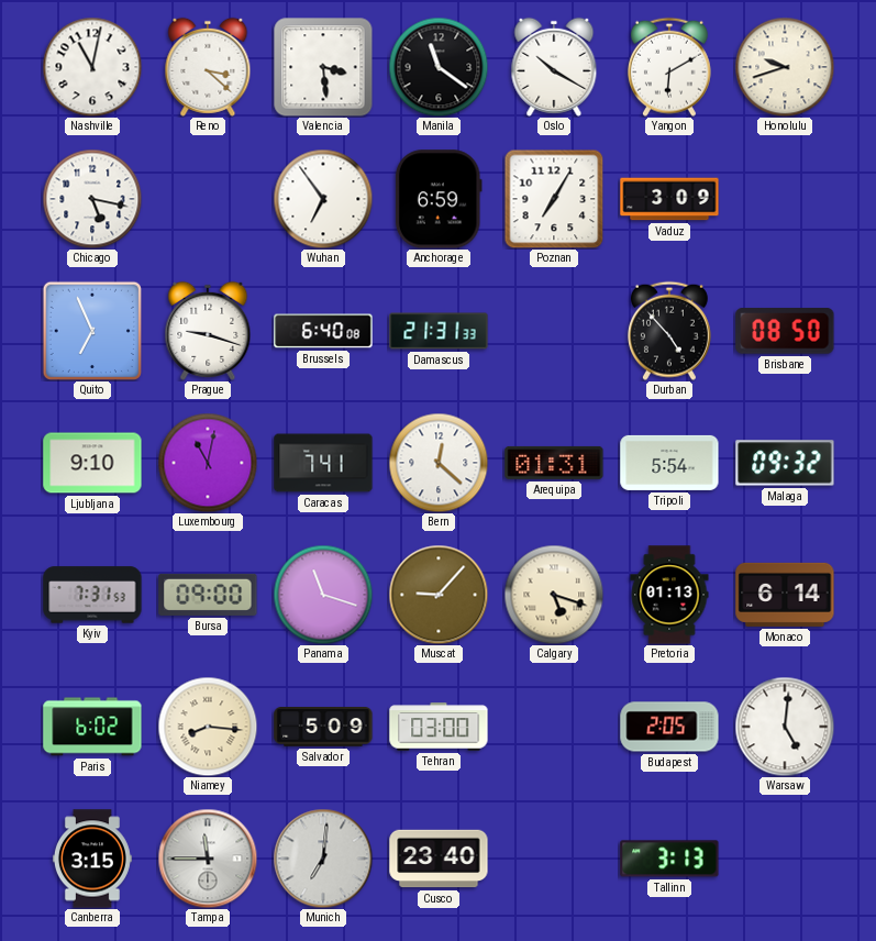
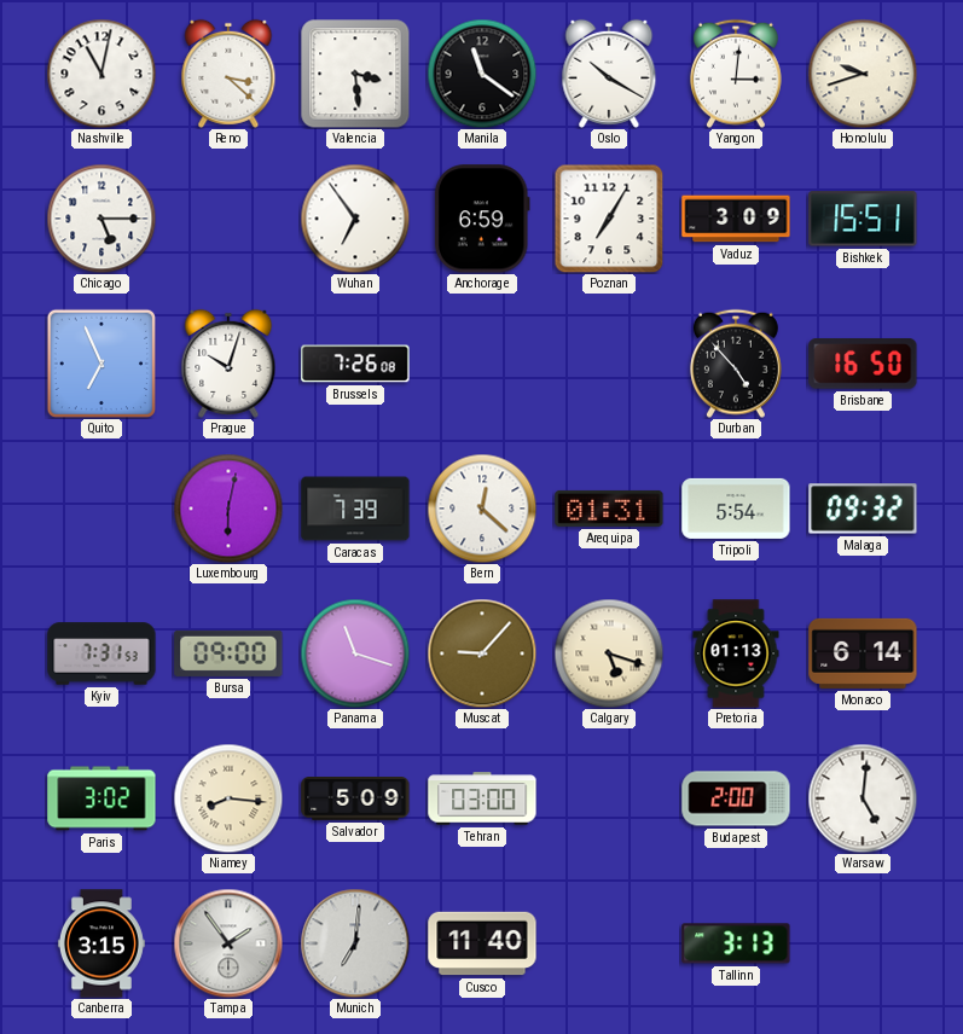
Yangon: 6:10 -> 3:01 (736, 74)
Chicago: 5:17 -> 5:15 (101, 219)
Bishkek: none -> 15:51 (863, 219)
Prague: 9:18 -> 10:03 (228, 364)
Brussels: 6:40 -> 7:26 (355, 364)
Damascus: 21:31 -> none (439, 331)
Brisbane: 08:50 -> 16:50 (863, 364)
Ljubljana: 9:10 -> none (92, 463)
Luxembourg: 11:02 -> 6:02 (228, 509)
Caracas: 7:41 -> 7:39 (355, 509)
Paris: 6:02 -> 3:02 (101, 798)
Budapest: 2:05 -> 2:00 (736, 798)
Tampa: 11:45 -> 1:54 (228, 943)
Cusco: 23:40 -> 11:40 (482, 943)
